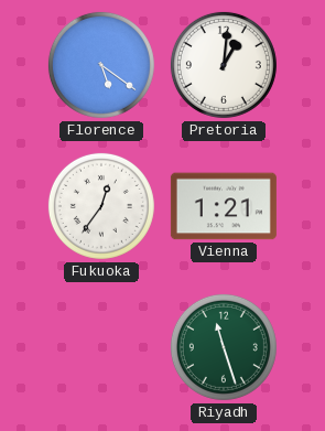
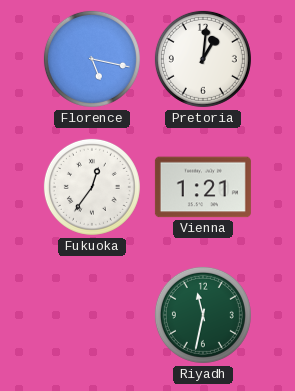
Florence: 5:21 -> 5:17 (92, 59)
Riyadh: 11:27 -> 11:32 (203, 315)
